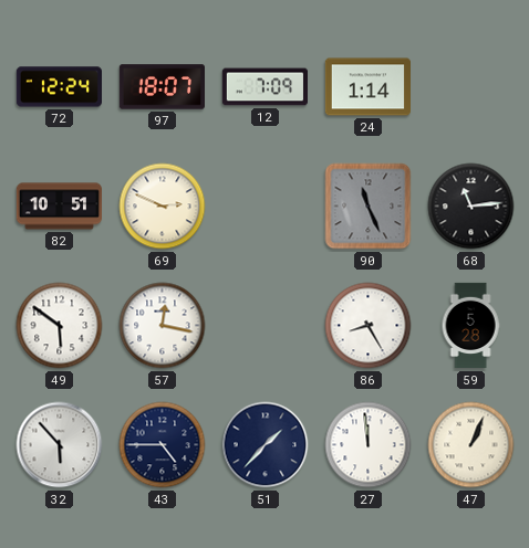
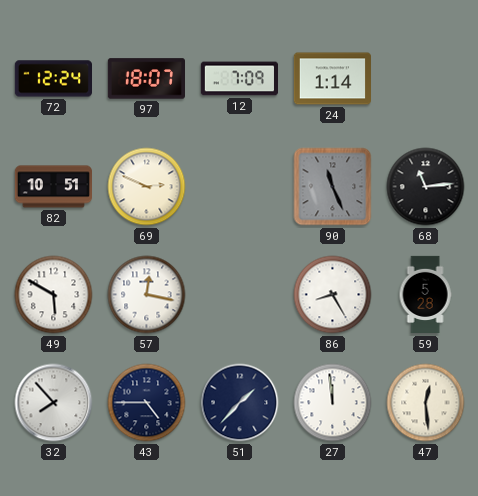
49: 5:51 -> 5:50 (54, 295)
32: 5:53 -> 7:53 (54, 403)
47: 1:04 -> 12:29 (426, 403)
